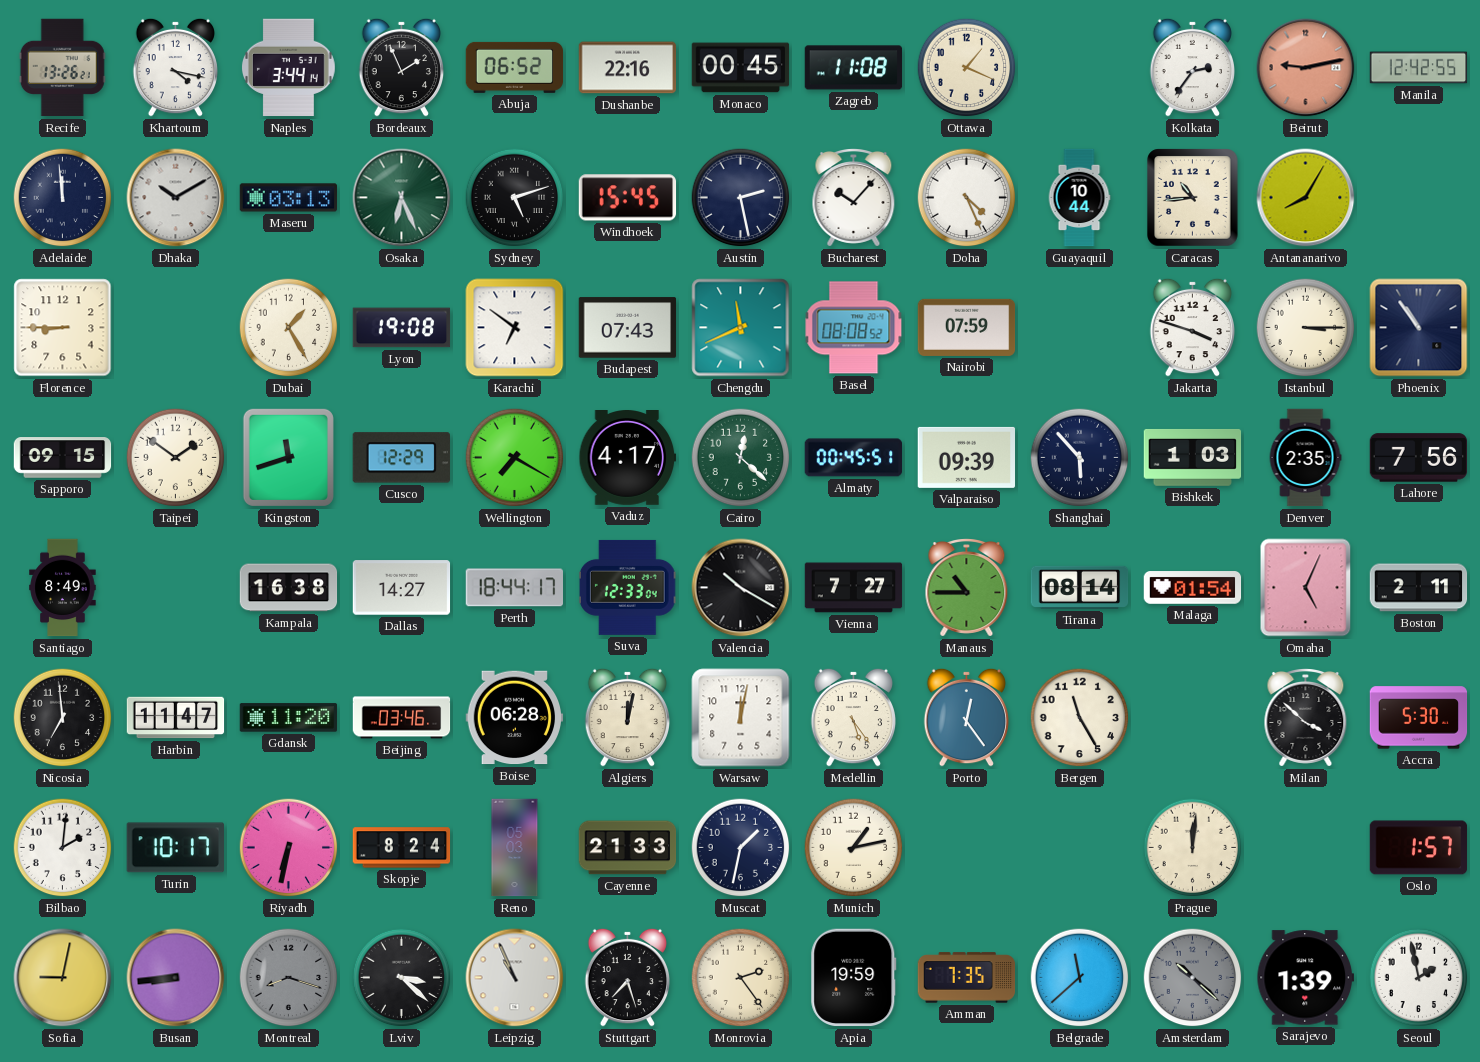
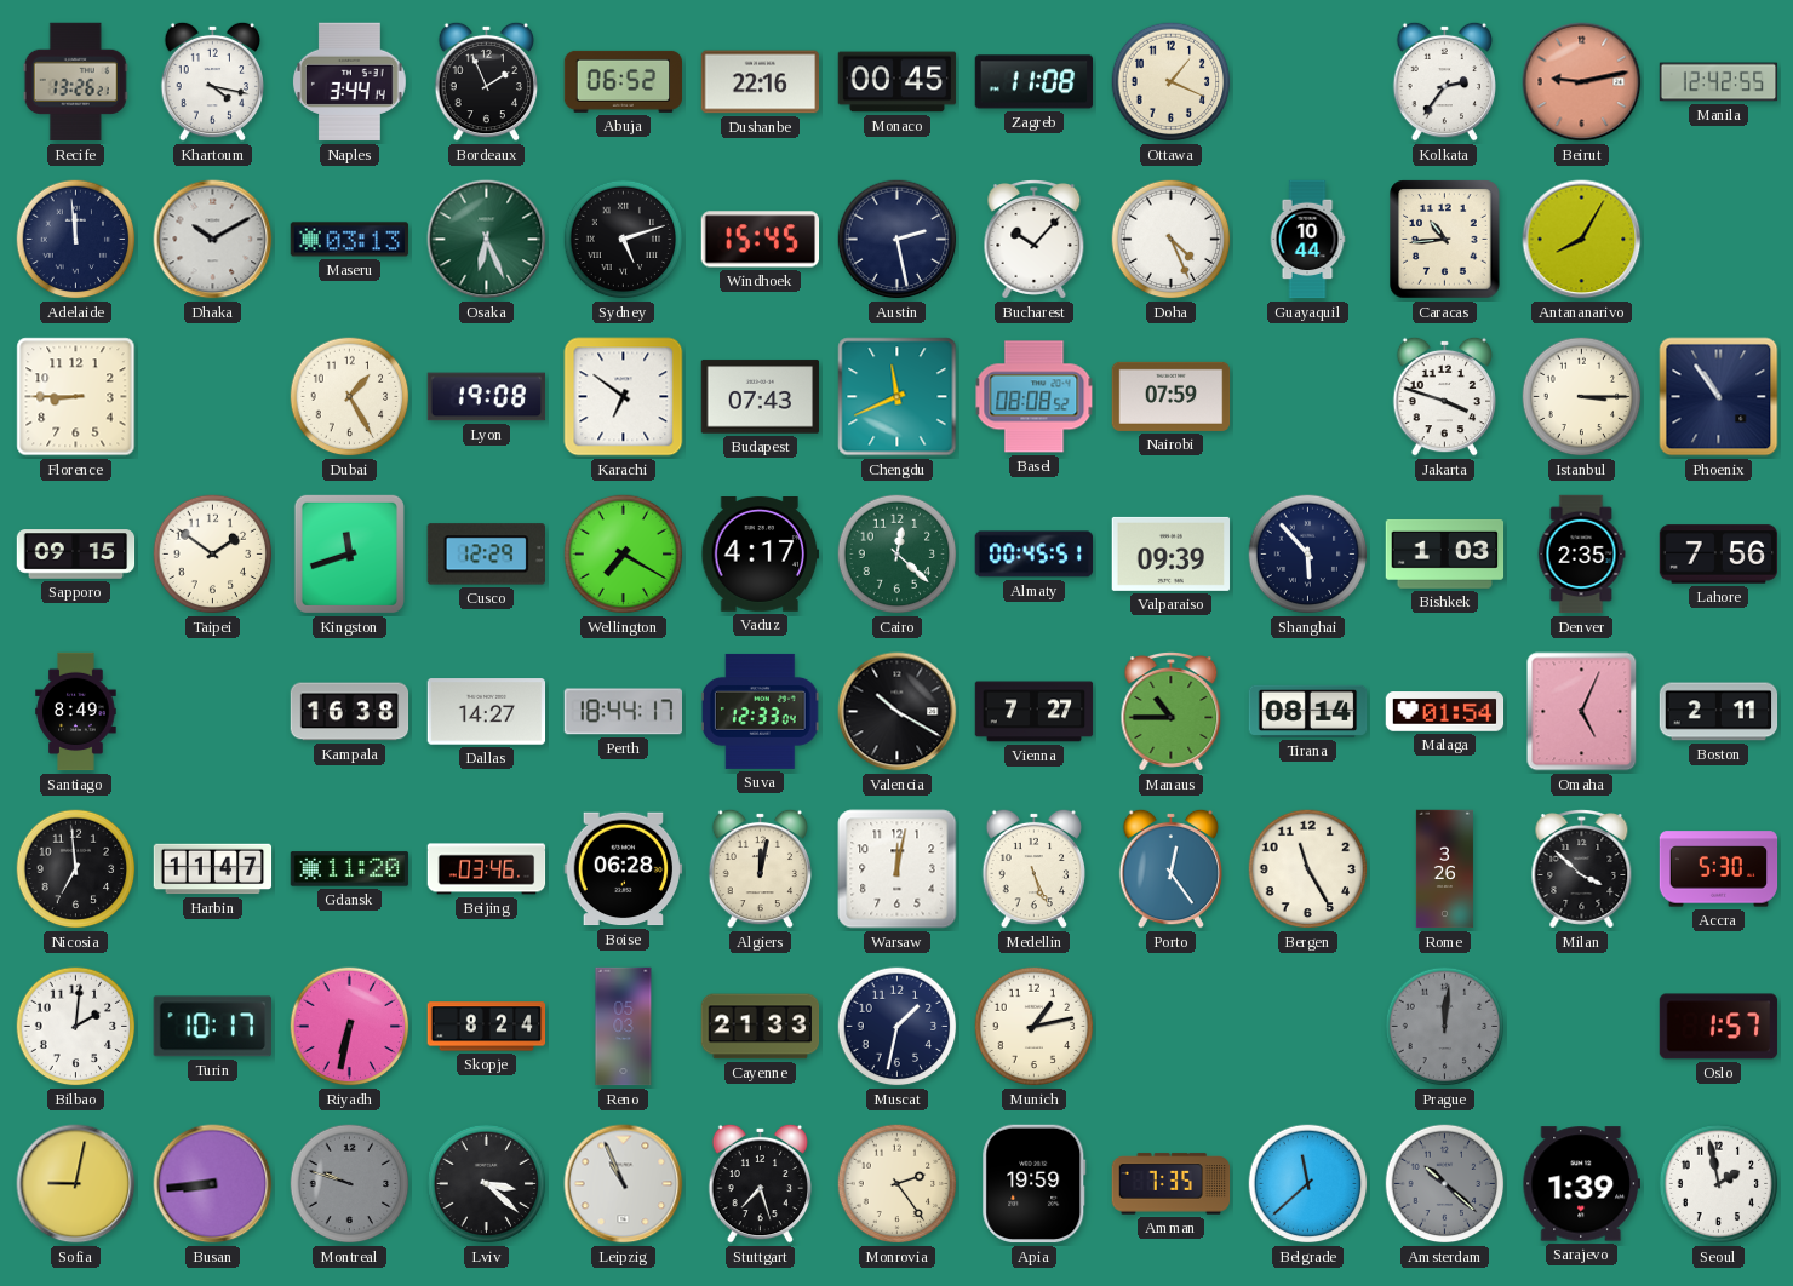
Medellin: 5:24 -> 5:26 (1033, 868)
Rome: none -> 3:26 (1444, 869)
Prague dial: cream -> grey (1445, 1027)
Montreal: 8:18 -> 9:48 (350, 1184)
